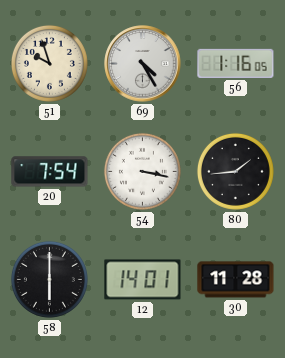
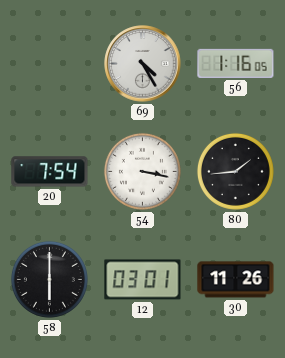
51: 9:57 -> none (49, 63)
12: 14:01 -> 03:01 (143, 280)
30: 11:28 -> 11:26 (236, 280)
